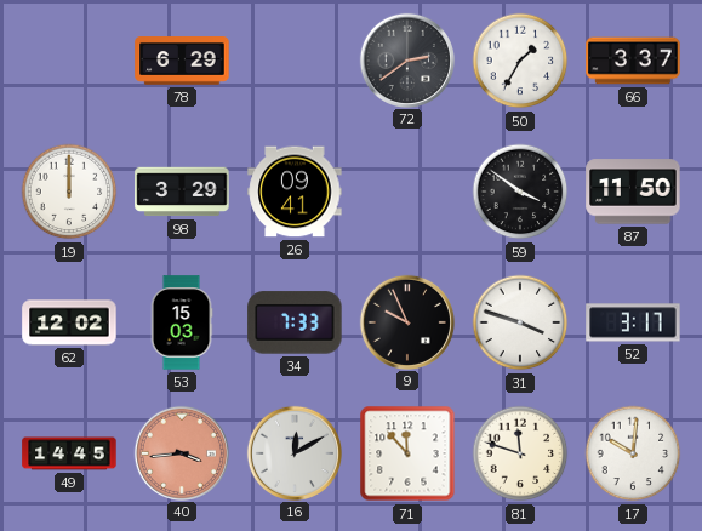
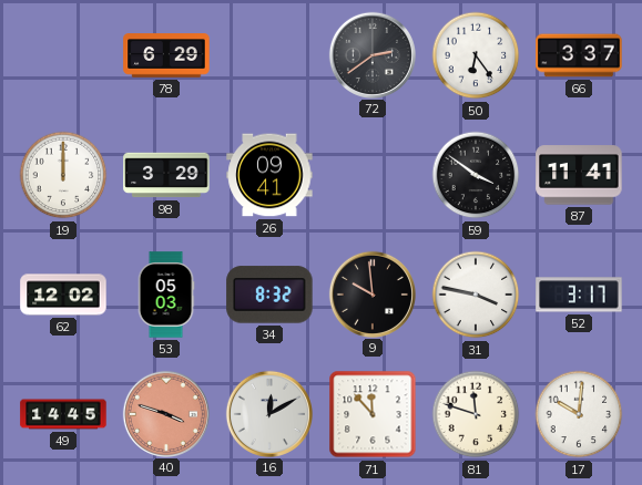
50: 1:35 -> 6:24 (476, 55)
87: 11:50 -> 11:41 (579, 175)
53: 15:03 -> 05:03 (166, 295)
34: 7:33 -> 8:32 (269, 295)
9: 9:56 -> 9:59 (371, 293)
31: 3:48 -> 3:47 (476, 295)
40: 3:44 -> 3:48 (165, 413)
